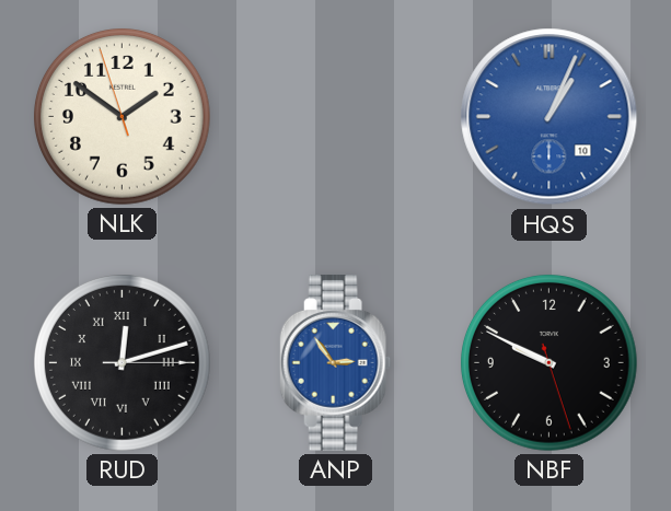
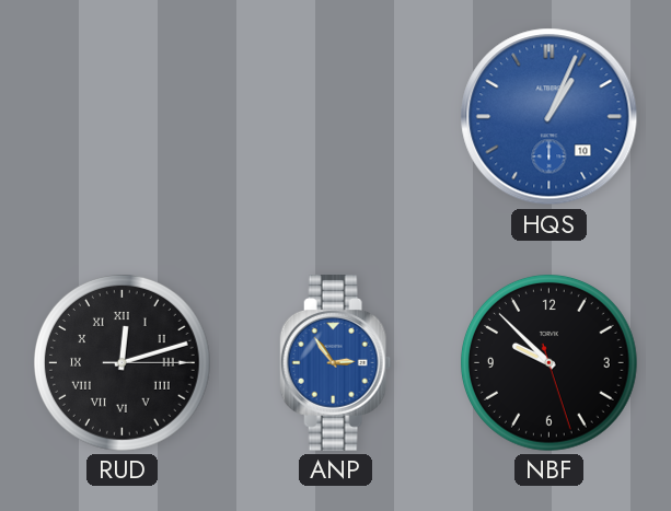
NLK: 1:50 -> none (123, 117)
NBF: 9:49 -> 9:52 (549, 363)
